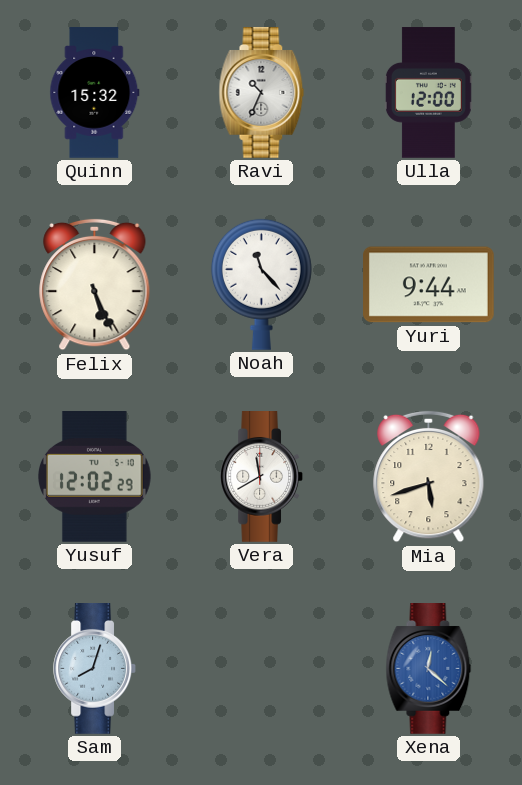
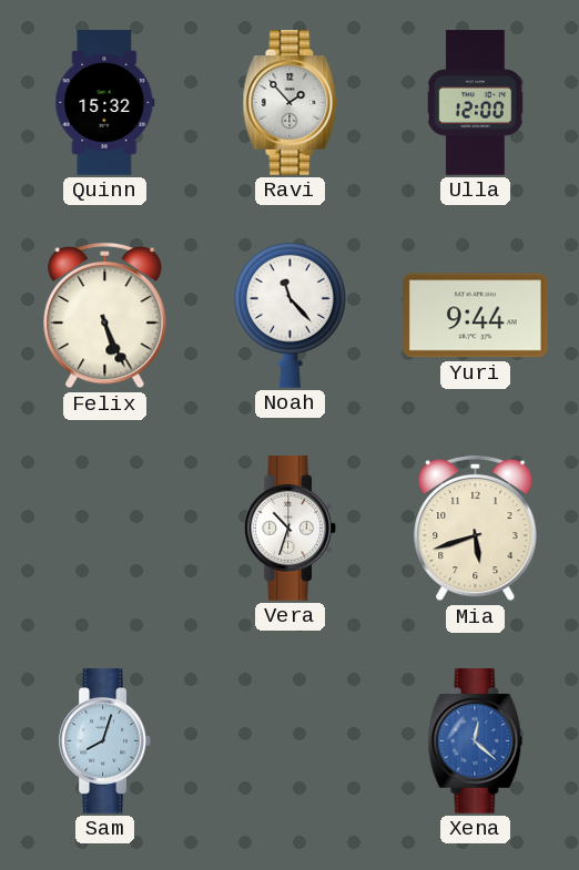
Ravi: 10:34 -> 1:53 (291, 103)
Yusuf: 12:02 -> none (95, 477)
Vera: 11:40 -> 10:33 (289, 529)
